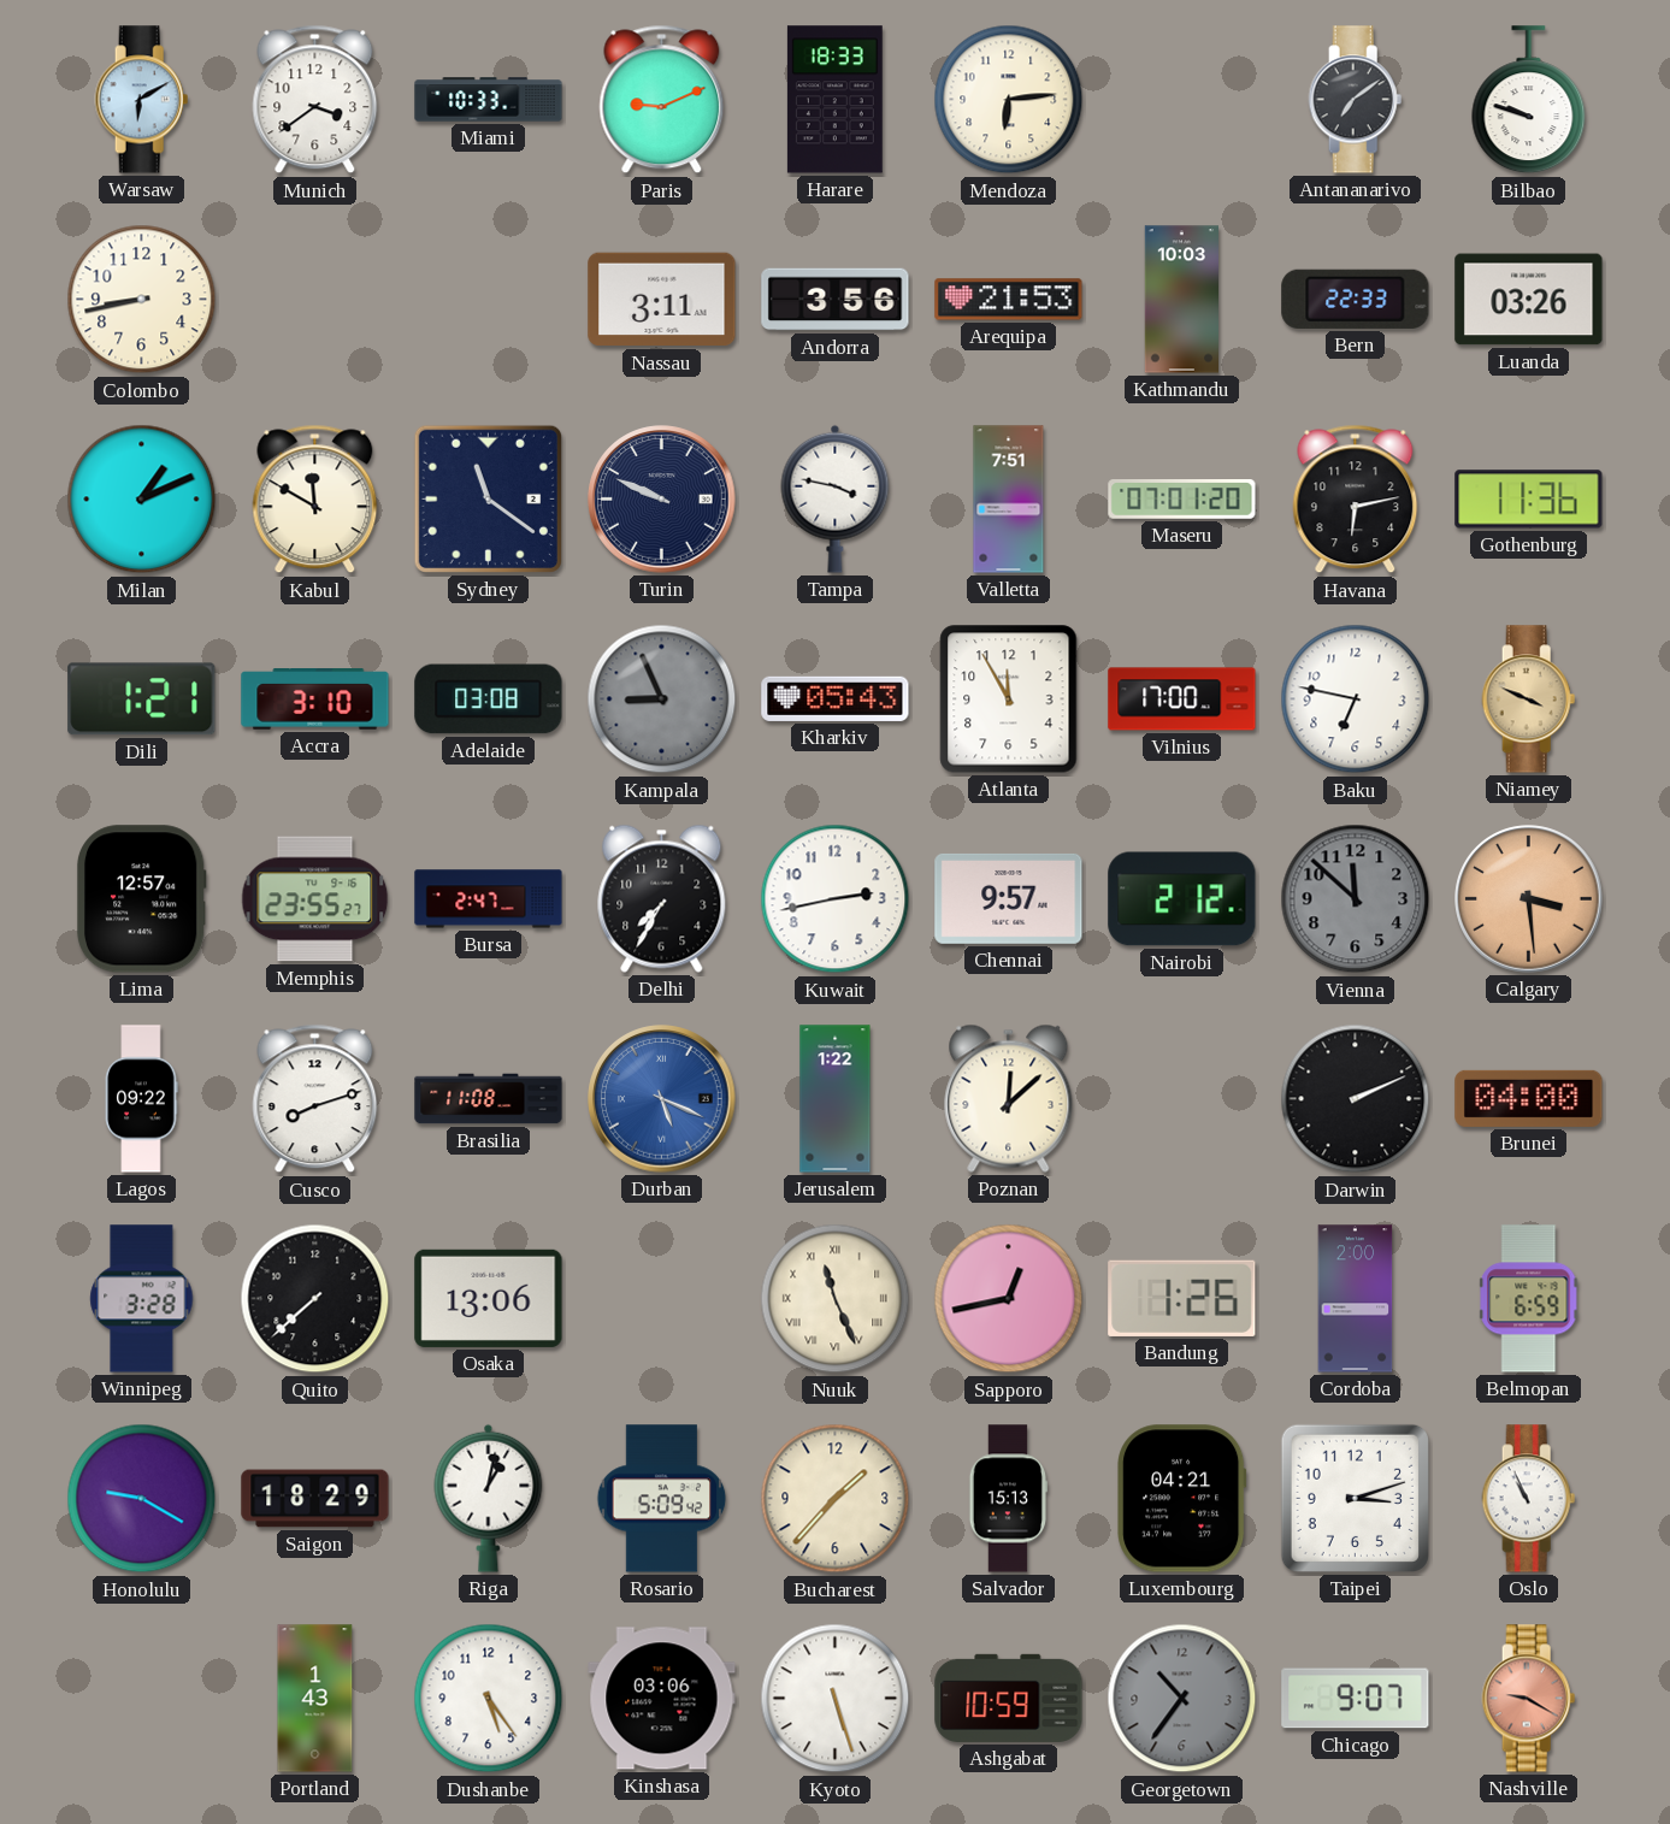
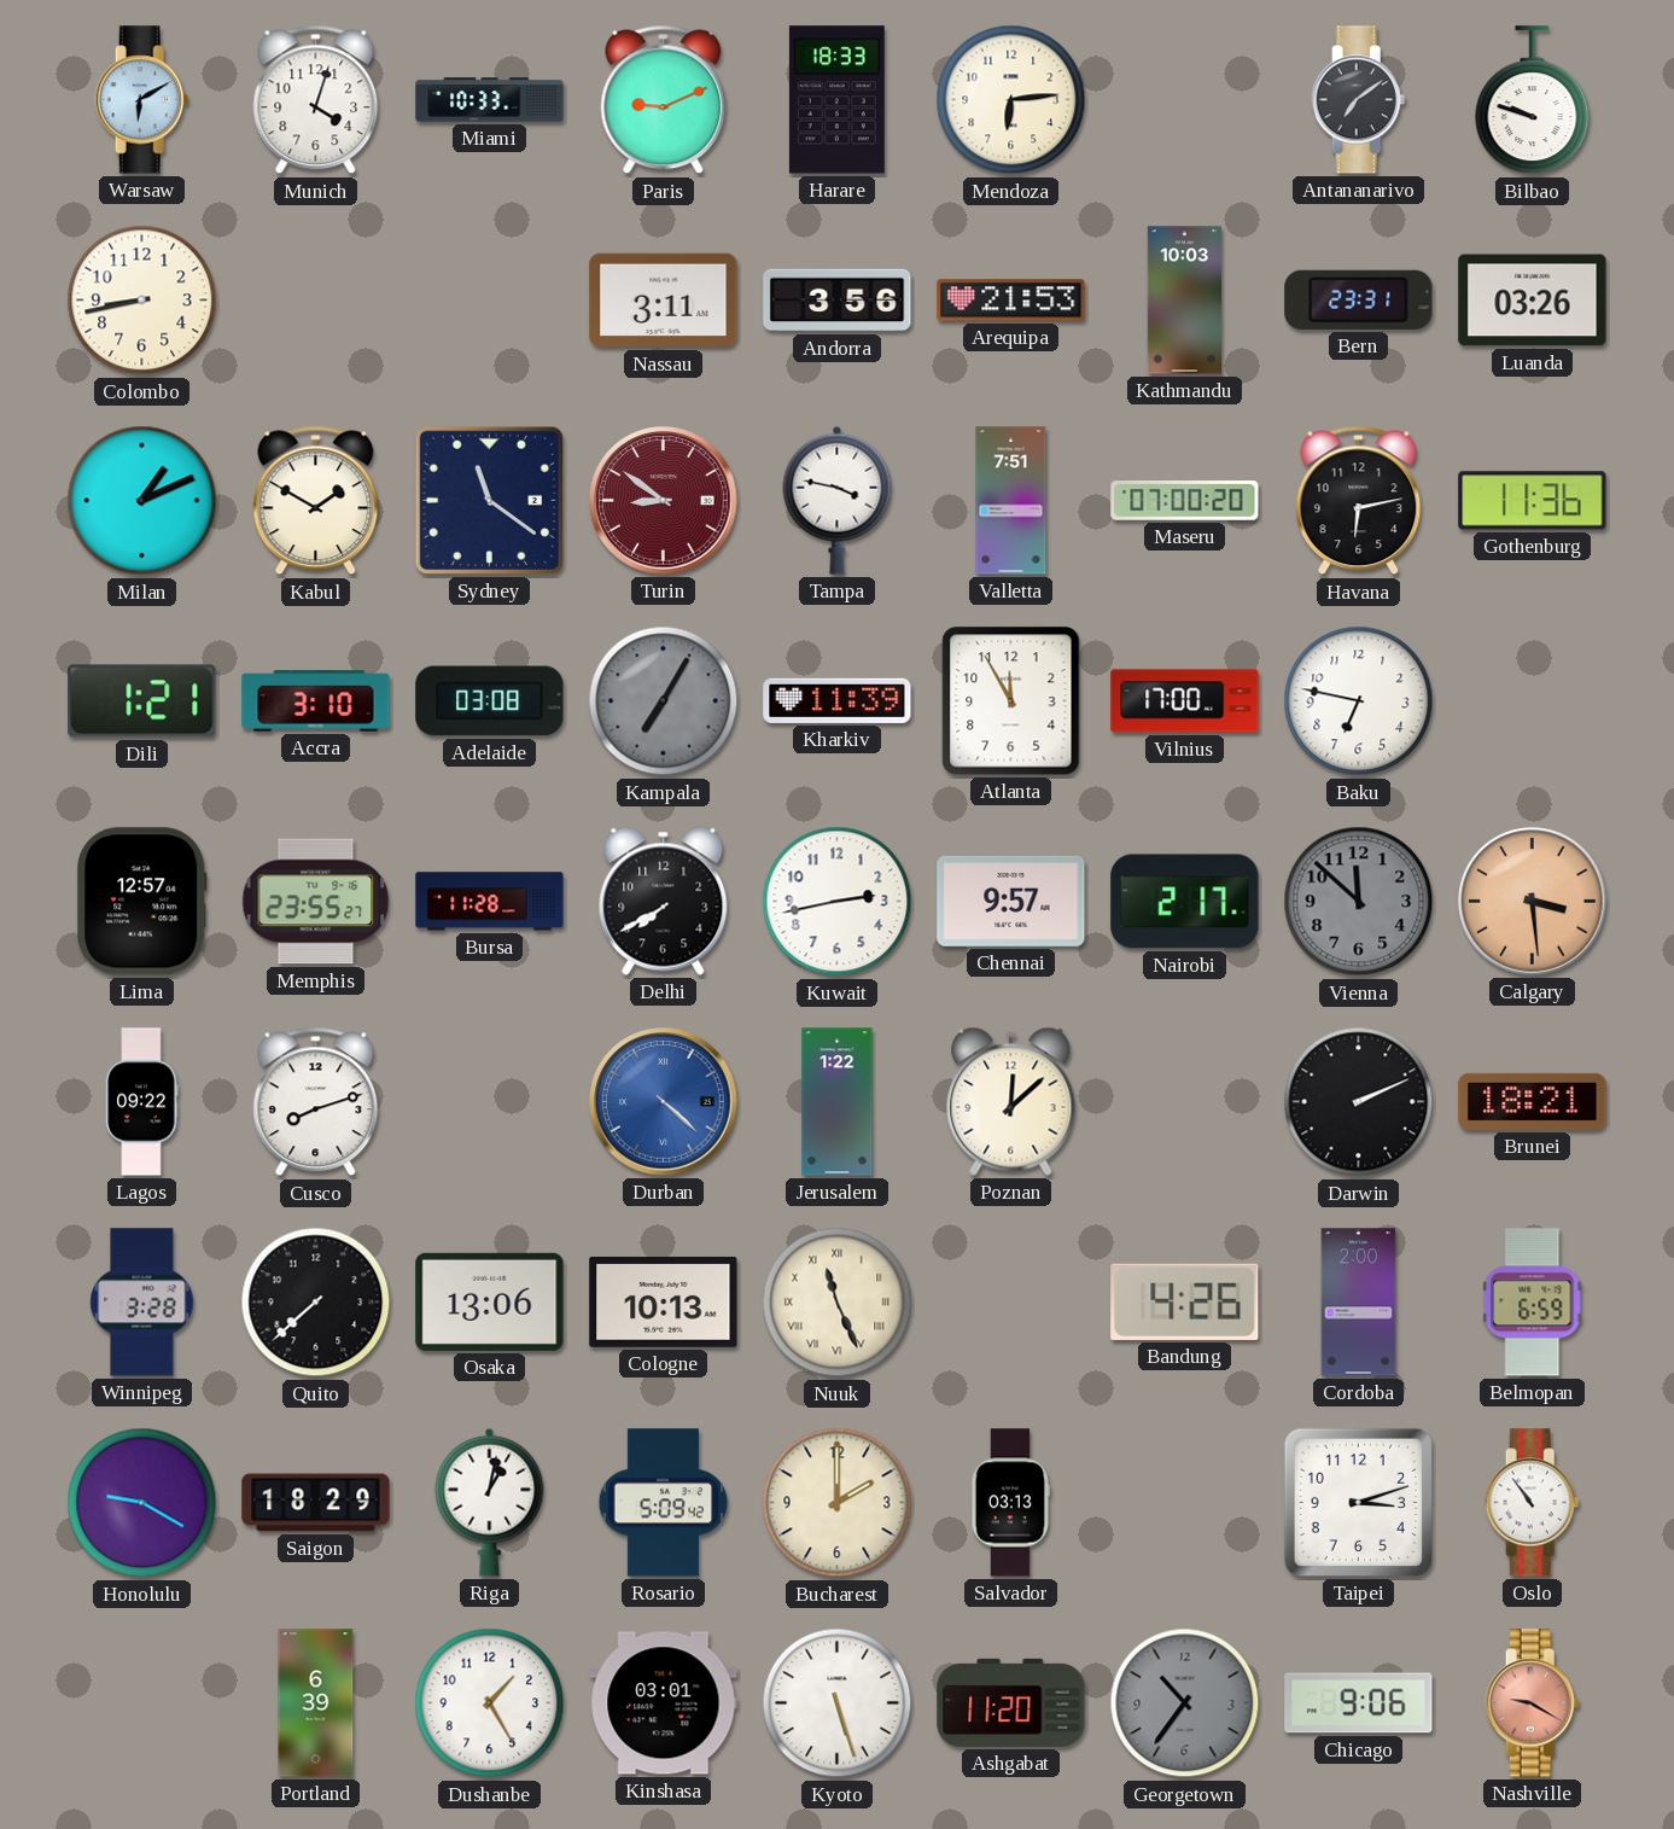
Munich: 3:39 -> 4:03 (316, 100)
Bern: 22:33 -> 23:31 (1359, 299)
Kabul: 11:50 -> 1:50 (316, 501)
Turin: 9:49 -> 8:51 (664, 501)
Turin dial: navy -> burgundy (664, 501)
Maseru: 07:01 -> 07:00 (1185, 501)
Kampala: 8:56 -> 7:05 (664, 701)
Kharkiv: 05:43 -> 11:39 (838, 700)
Niamey: 3:49 -> none (1529, 700)
Bursa: 2:47 -> 11:28 (490, 902)
Delhi: 7:35 -> 7:40 (664, 901)
Nairobi: 2:12 -> 2:17 (1185, 902)
Brasilia: 11:08 -> none (489, 1099)
Durban: 5:19 -> 4:22 (664, 1102)
Brunei: 04:00 -> 18:21 (1533, 1101)
Cologne: none -> 10:13 (664, 1301)
Sapporo: 12:43 -> none (1009, 1299)
Bandung: 1:26 -> 4:26 (1185, 1301)
Bucharest: 1:37 -> 2:00 (838, 1503)
Salvador: 15:13 -> 03:13 (1010, 1503)
Luxembourg: 04:21 -> none (1182, 1499)
Oslo: 10:56 -> 10:54 (1533, 1503)
Portland: 1:43 -> 6:39 (316, 1703)
Dushanbe: 5:24 -> 1:25 (490, 1703)
Kinshasa: 03:06 -> 03:01 (664, 1703)
Ashgabat: 10:59 -> 11:20 (1011, 1702)
Chicago: 9:07 -> 9:06 (1359, 1703)
